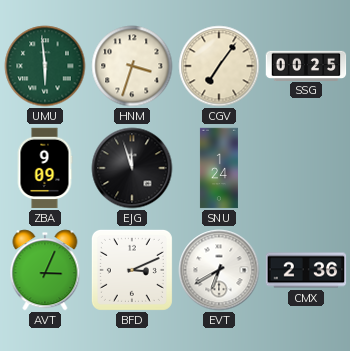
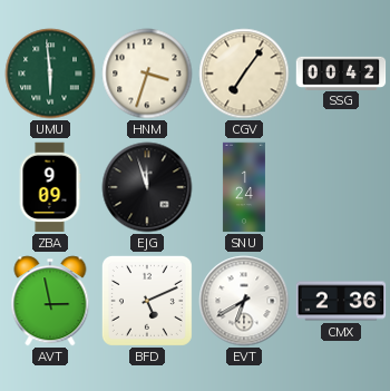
SSG: 00:25 -> 00:42 (341, 72)
AVT: 3:04 -> 2:58 (50, 301)
BFD: 3:11 -> 5:11 (147, 301)
